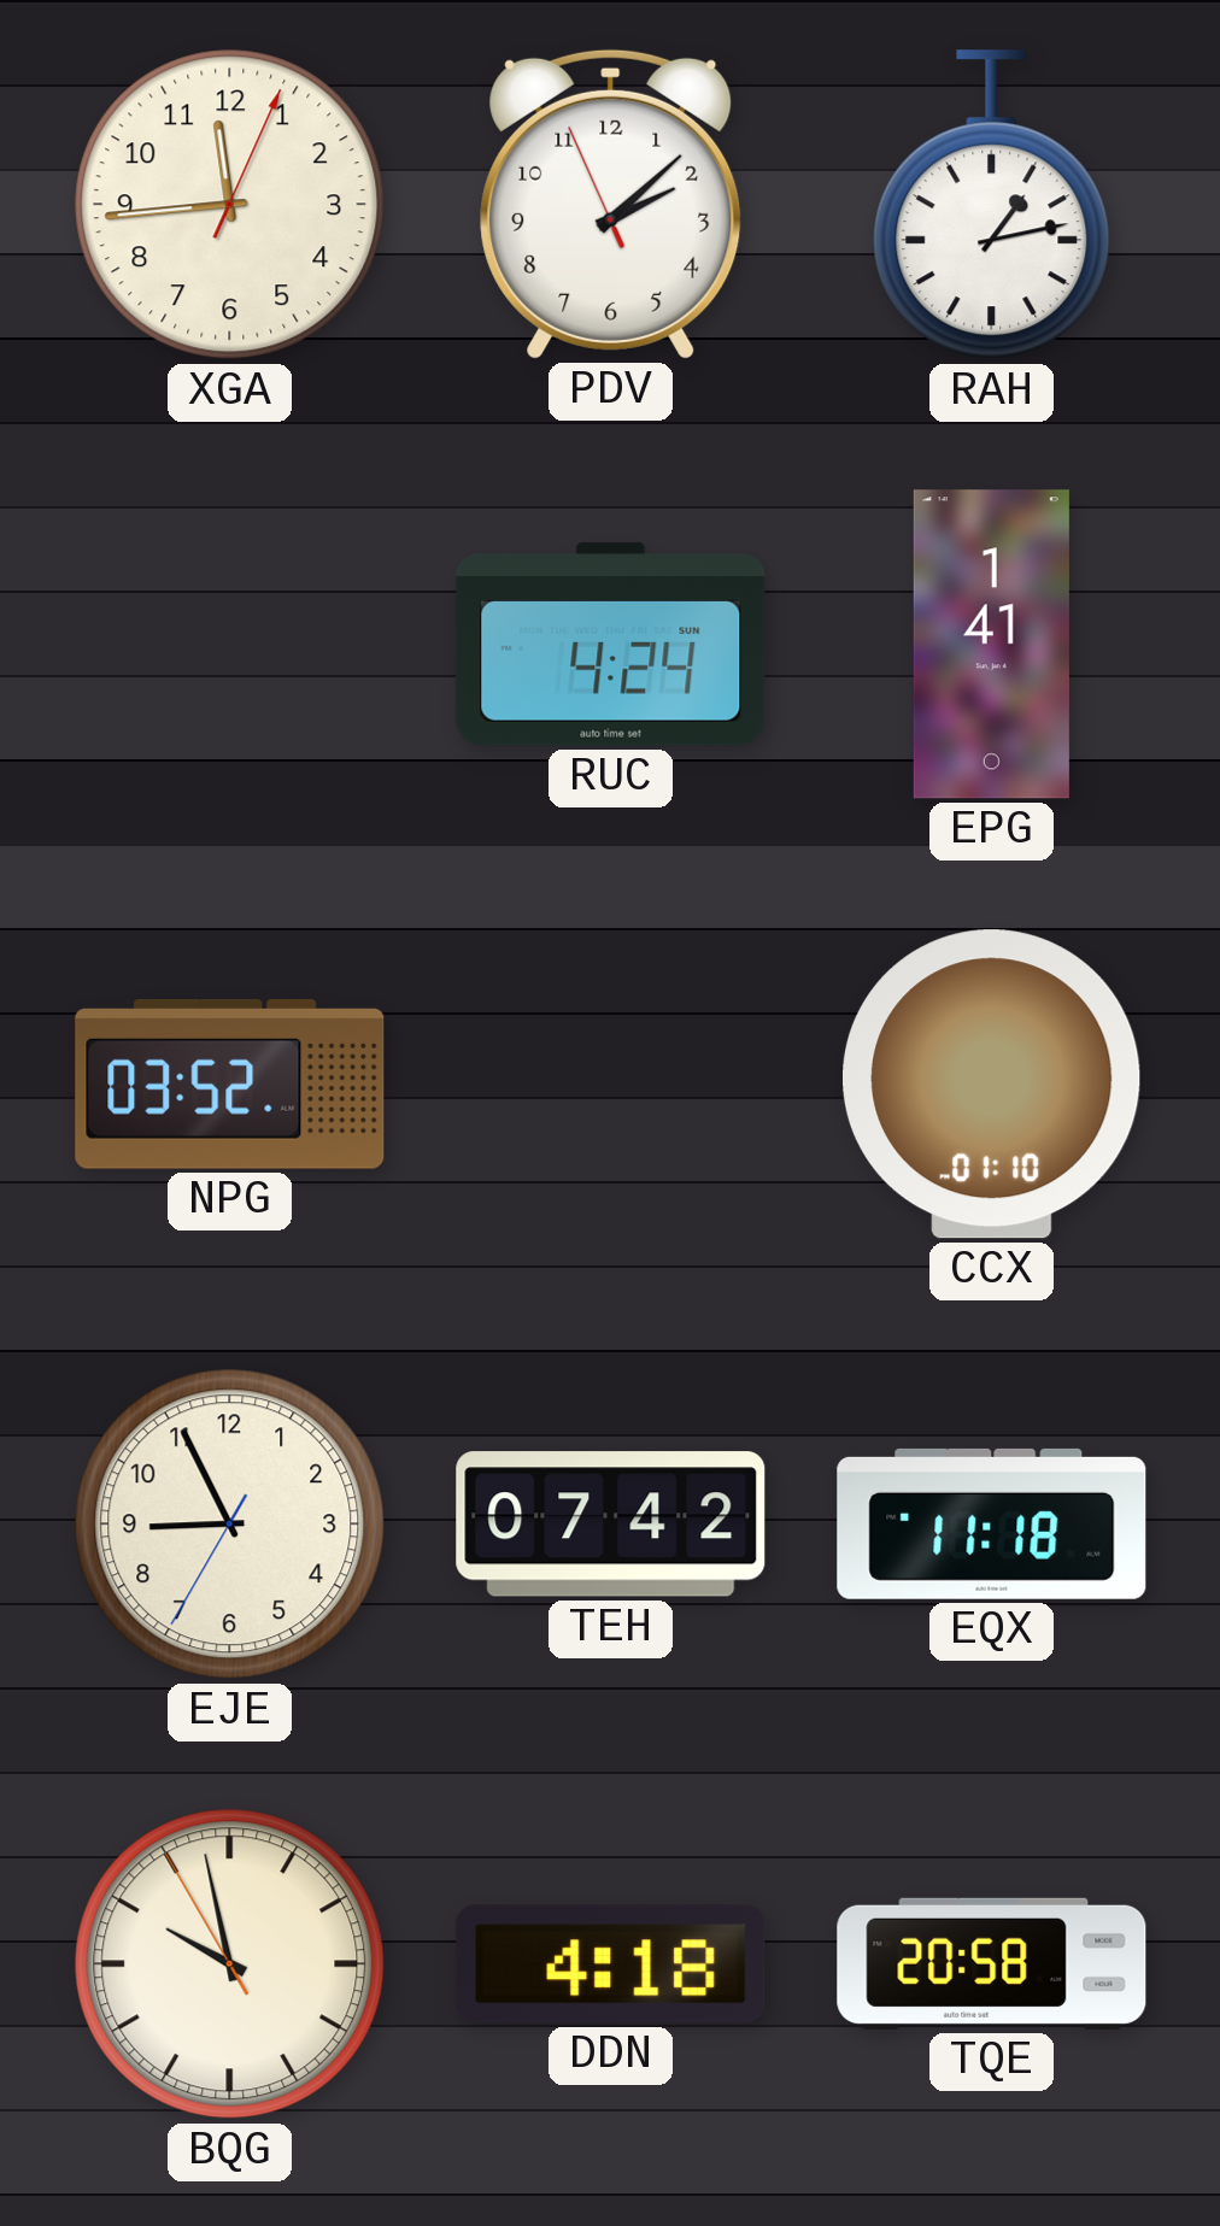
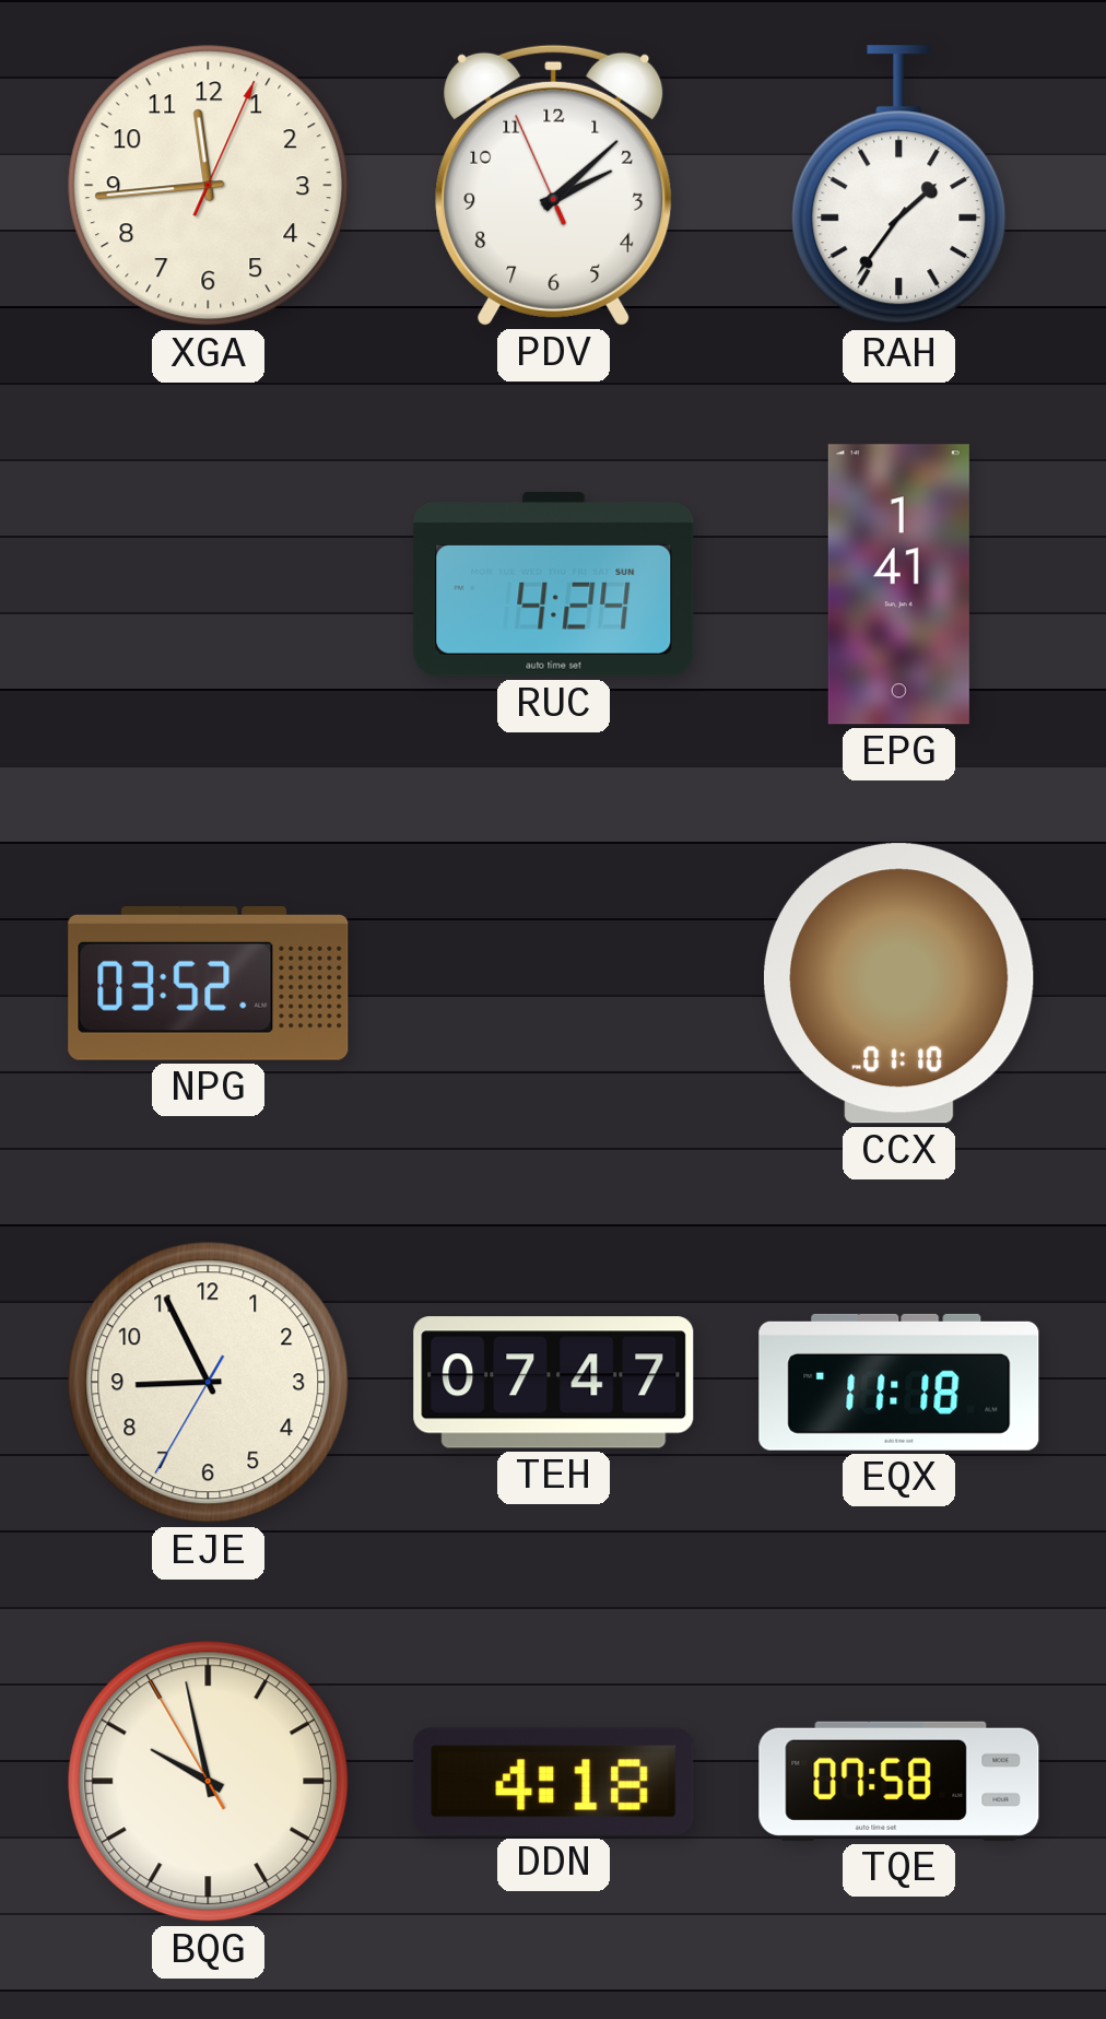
RAH: 1:13 -> 1:36 (899, 186)
TEH: 07:42 -> 07:47 (554, 1383)
TQE: 20:58 -> 07:58 (899, 1781)
